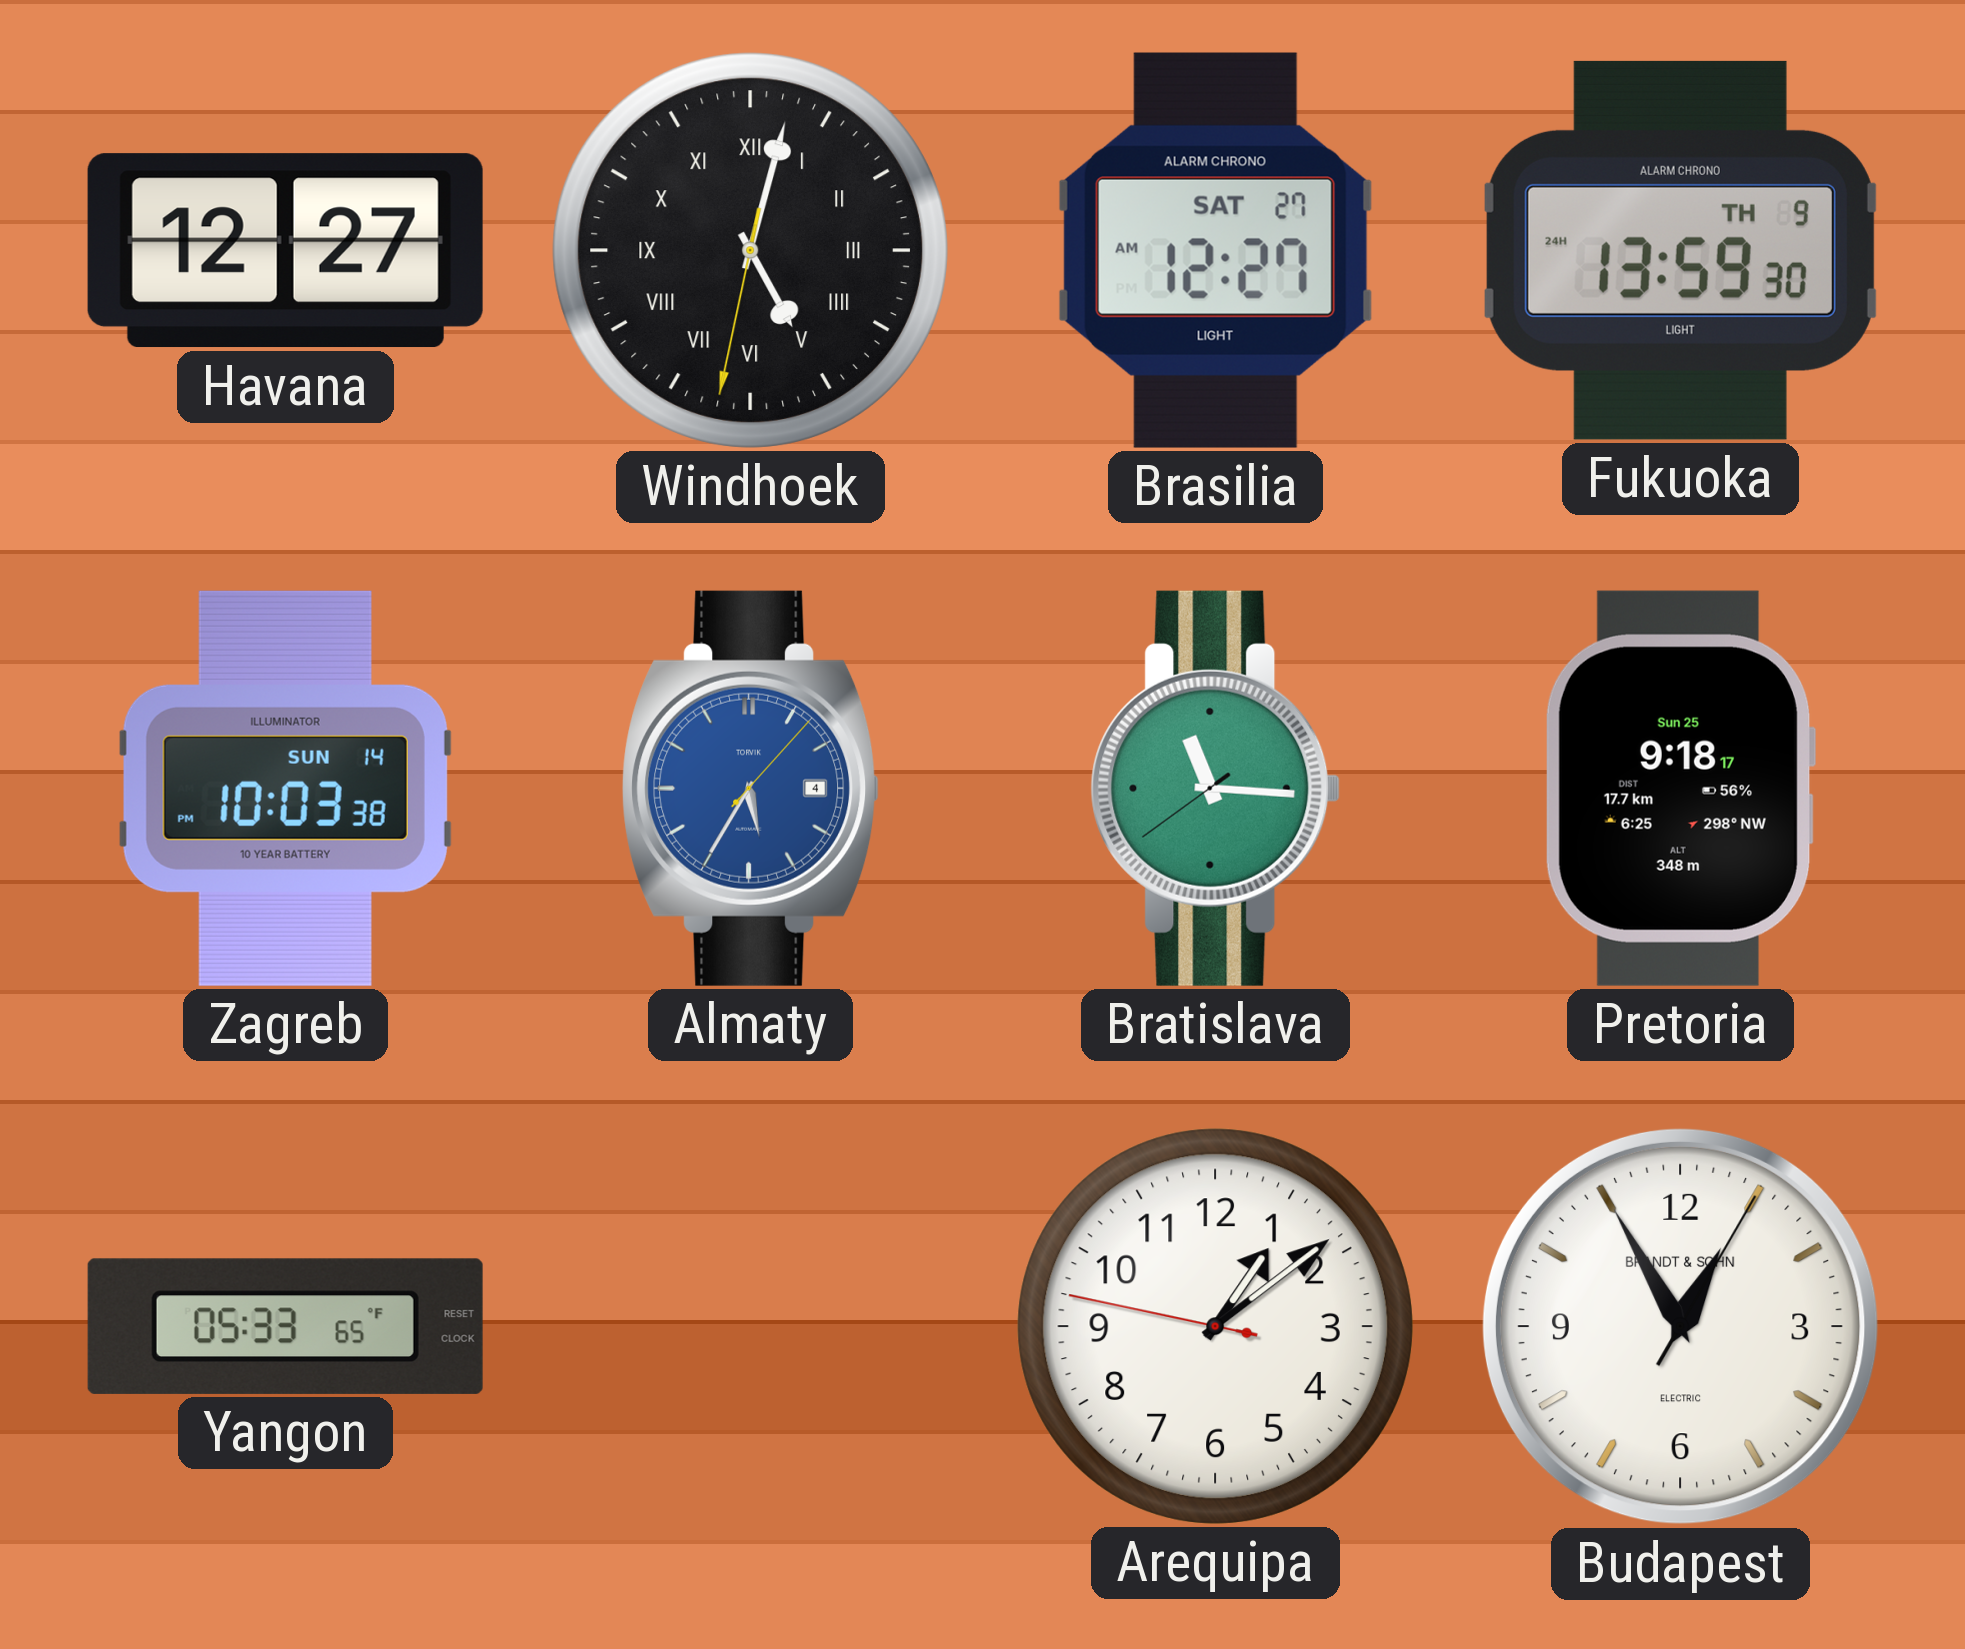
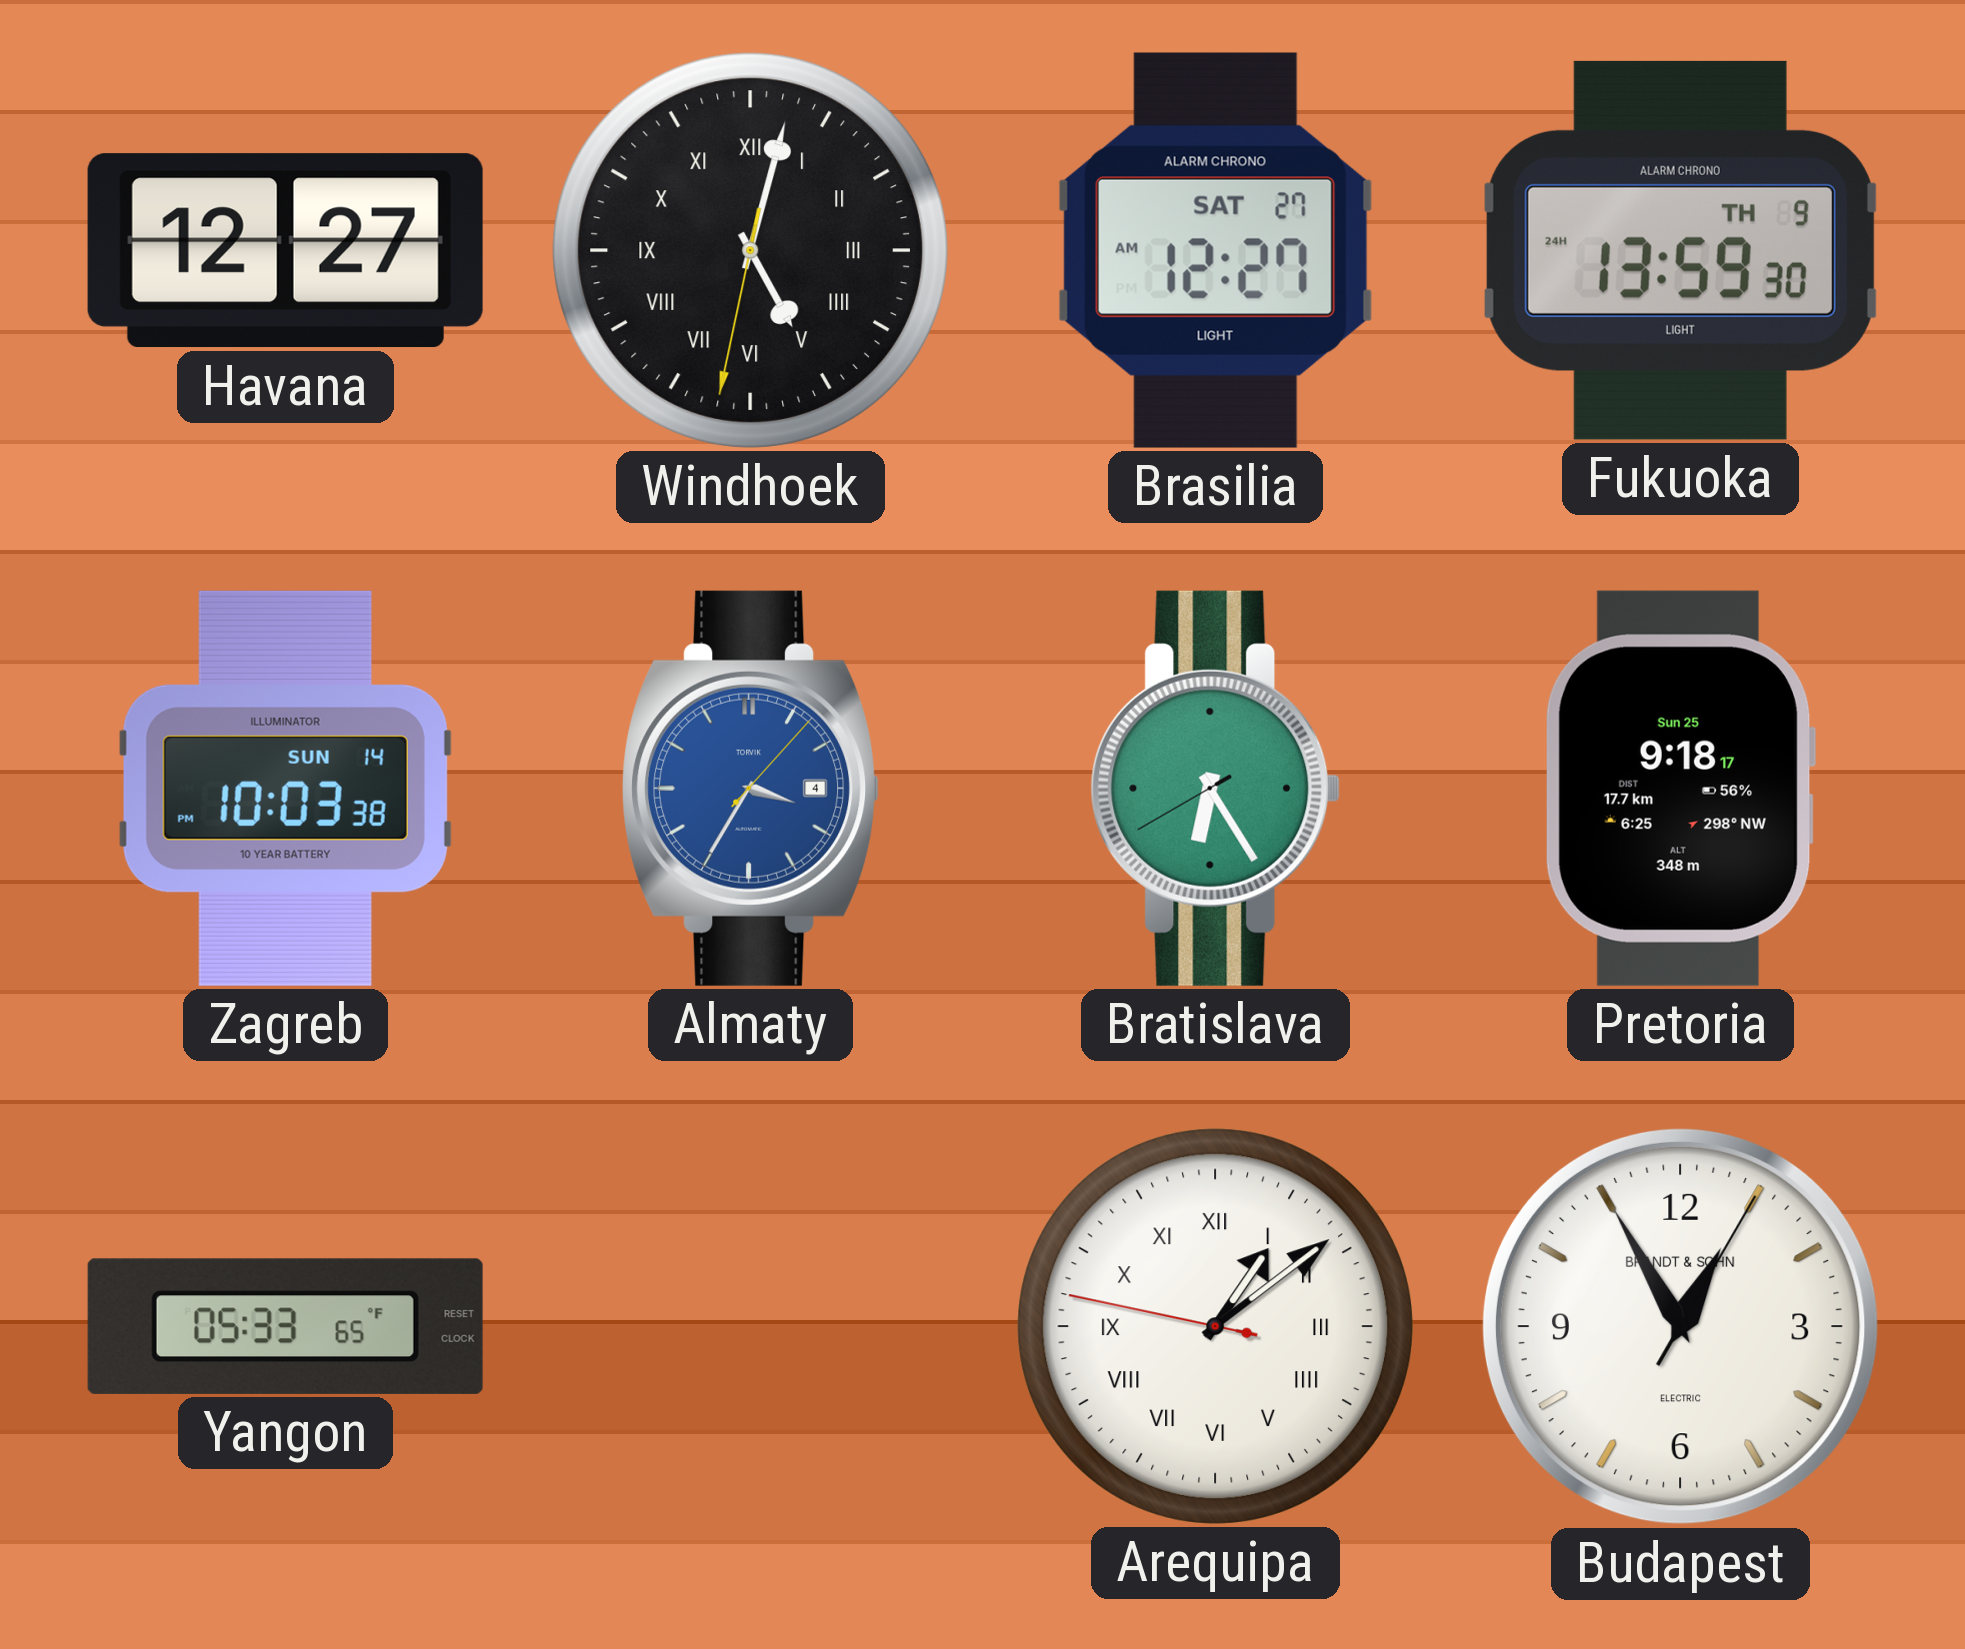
Almaty: 5:35 -> 3:35 (751, 788)
Bratislava: 11:15 -> 6:24 (1216, 788)
Arequipa numerals: Arabic -> Roman (1215, 1326)
